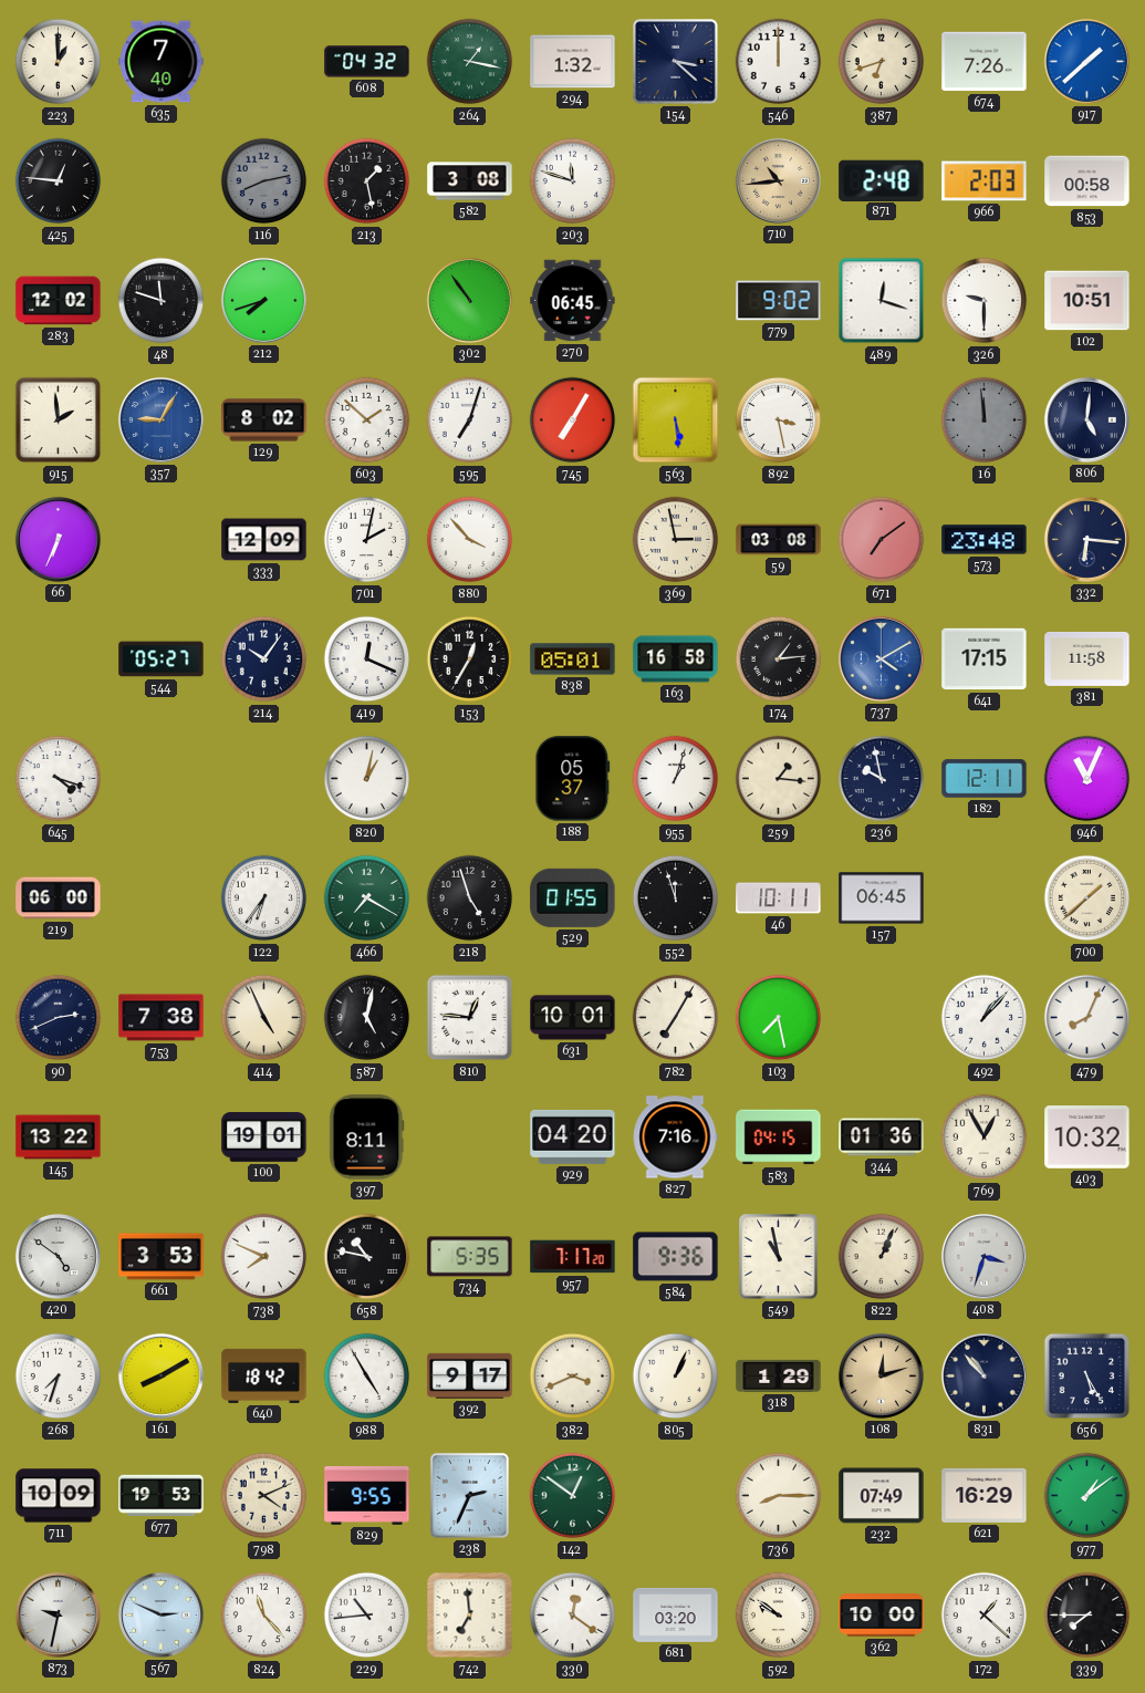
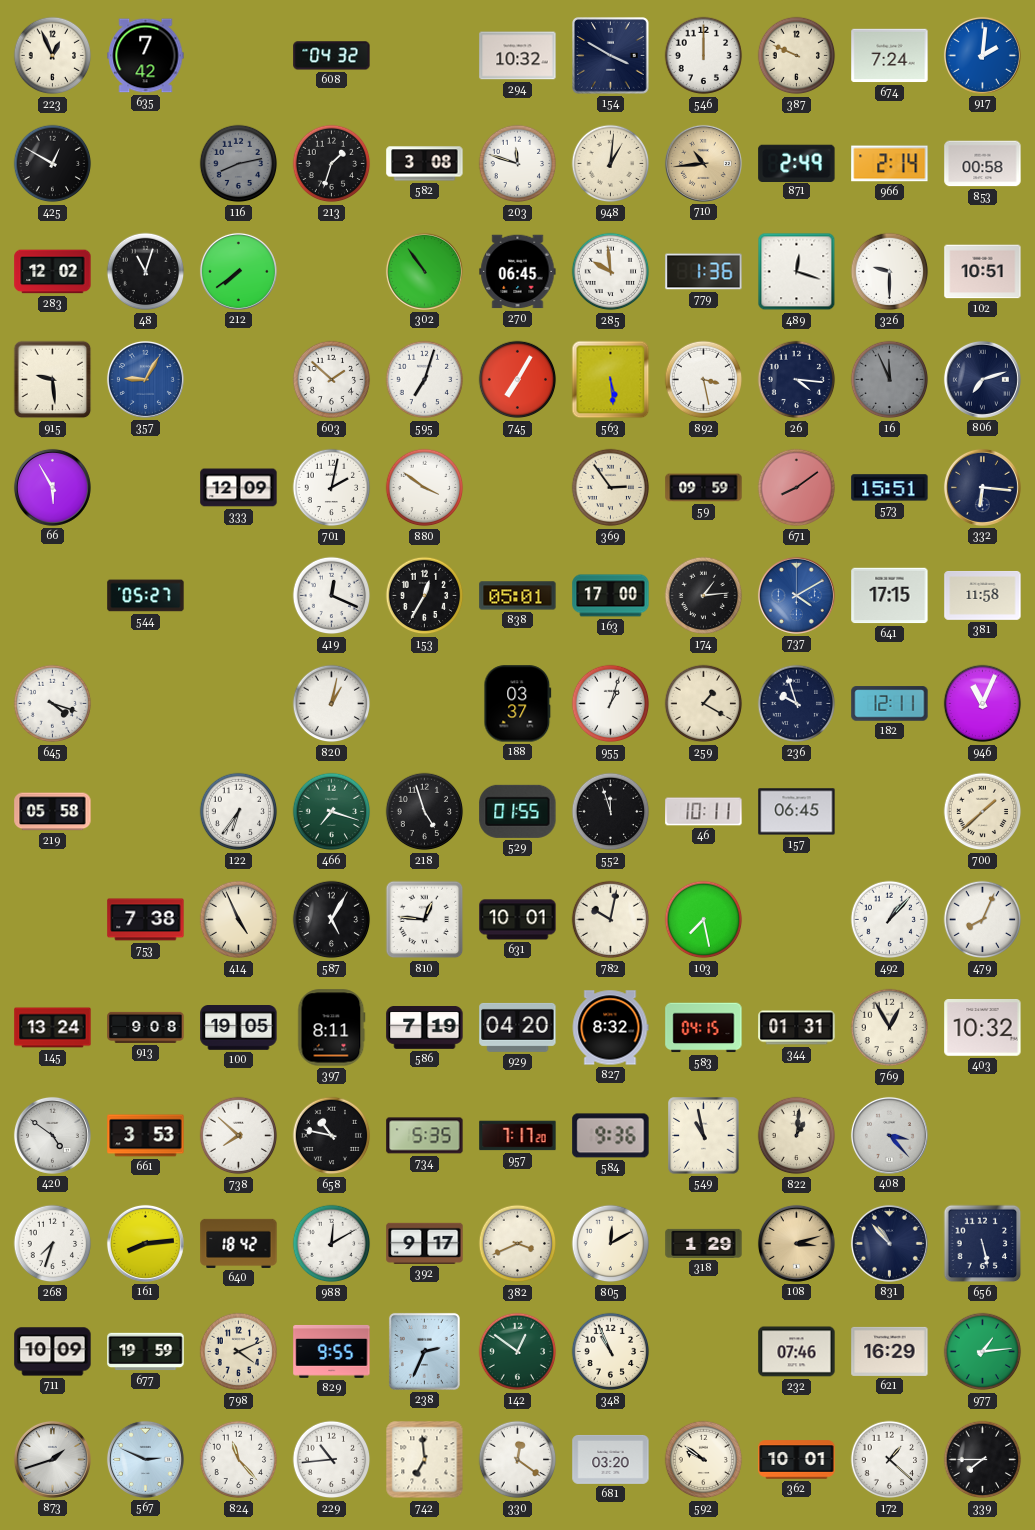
223: 1:00 -> 12:56 (53, 56)
635: 7:40 -> 7:42 (146, 56)
264: 1:17 -> none (470, 62)
294: 1:32 -> 10:32 (518, 56)
154: 3:22 -> 3:50 (611, 56)
387: 6:42 -> 9:49 (797, 56)
674: 7:26 -> 7:24 (890, 56)
917: 1:38 -> 2:01 (982, 55)
425: 12:46 -> 12:50 (53, 164)
213: 1:28 -> 1:33 (332, 164)
948: none -> 1:01 (611, 164)
871: 2:48 -> 2:49 (797, 163)
966: 2:03 -> 2:14 (890, 164)
48: 11:48 -> 11:03 (146, 272)
212: 7:42 -> 7:39 (238, 271)
285: none -> 9:59 (611, 272)
779: 9:02 -> 1:36 (704, 272)
915: 1:59 -> 9:29 (53, 380)
129: 8:02 -> none (264, 420)
26: none -> 4:16 (797, 380)
16: 11:59 -> 11:56 (890, 380)
806: 5:01 -> 7:12 (982, 379)
66: 6:34 -> 5:55 (52, 487)
880: 3:53 -> 3:51 (425, 488)
369: 2:58 -> 2:54 (611, 488)
59: 03:08 -> 09:59 (704, 488)
671: 7:09 -> 8:09 (797, 488)
573: 23:48 -> 15:51 (890, 488)
214: 10:06 -> none (264, 659)
163: 16:58 -> 17:00 (611, 596)
188: 05:37 -> 03:37 (518, 704)
259: 1:16 -> 1:20 (704, 704)
236: 9:58 -> 9:57 (797, 704)
219: 06:00 -> 05:58 (53, 812)
466: 7:20 -> 7:18 (332, 812)
90: 2:41 -> none (59, 1018)
587: 5:02 -> 5:05 (332, 920)
782: 7:05 -> 10:02 (611, 920)
145: 13:22 -> 13:24 (53, 1028)
913: none -> 9:08 (146, 1027)
100: 19:01 -> 19:05 (239, 1028)
586: none -> 7:19 (425, 1028)
827: 7:16 -> 8:32 (610, 1028)
344: 01:36 -> 01:31 (797, 1028)
738: 7:49 -> 7:52 (239, 1136)
822: 1:04 -> 1:01 (797, 1136)
408: 3:33 -> 3:23 (889, 1135)
161: 8:10 -> 8:14 (145, 1243)
988: 4:55 -> 12:10 (332, 1244)
805: 1:04 -> 12:10 (611, 1244)
108: 12:12 -> 3:12 (796, 1243)
656: 5:25 -> 5:28 (983, 1244)
677: 19:53 -> 19:59 (146, 1352)
348: none -> 10:56 (611, 1352)
736: 8:15 -> none (779, 1496)
232: 07:49 -> 07:46 (797, 1352)
977: 1:09 -> 1:14 (983, 1352)
873: 9:32 -> 1:42 (52, 1459)
362: 10:00 -> 10:01 (797, 1460)
